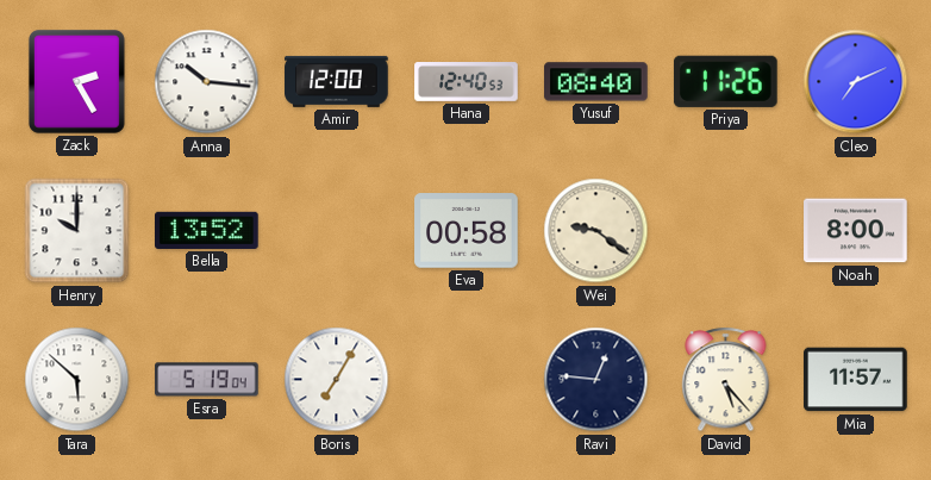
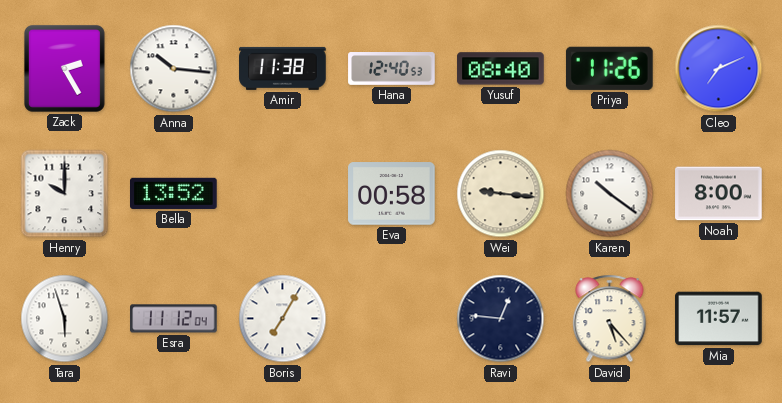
Amir: 12:00 -> 11:38 (283, 68)
Wei: 9:21 -> 9:16 (501, 194)
Karen: none -> 10:21 (610, 194)
Tara: 5:52 -> 5:57 (65, 319)
Esra: 5:19 -> 11:12 (174, 319)
